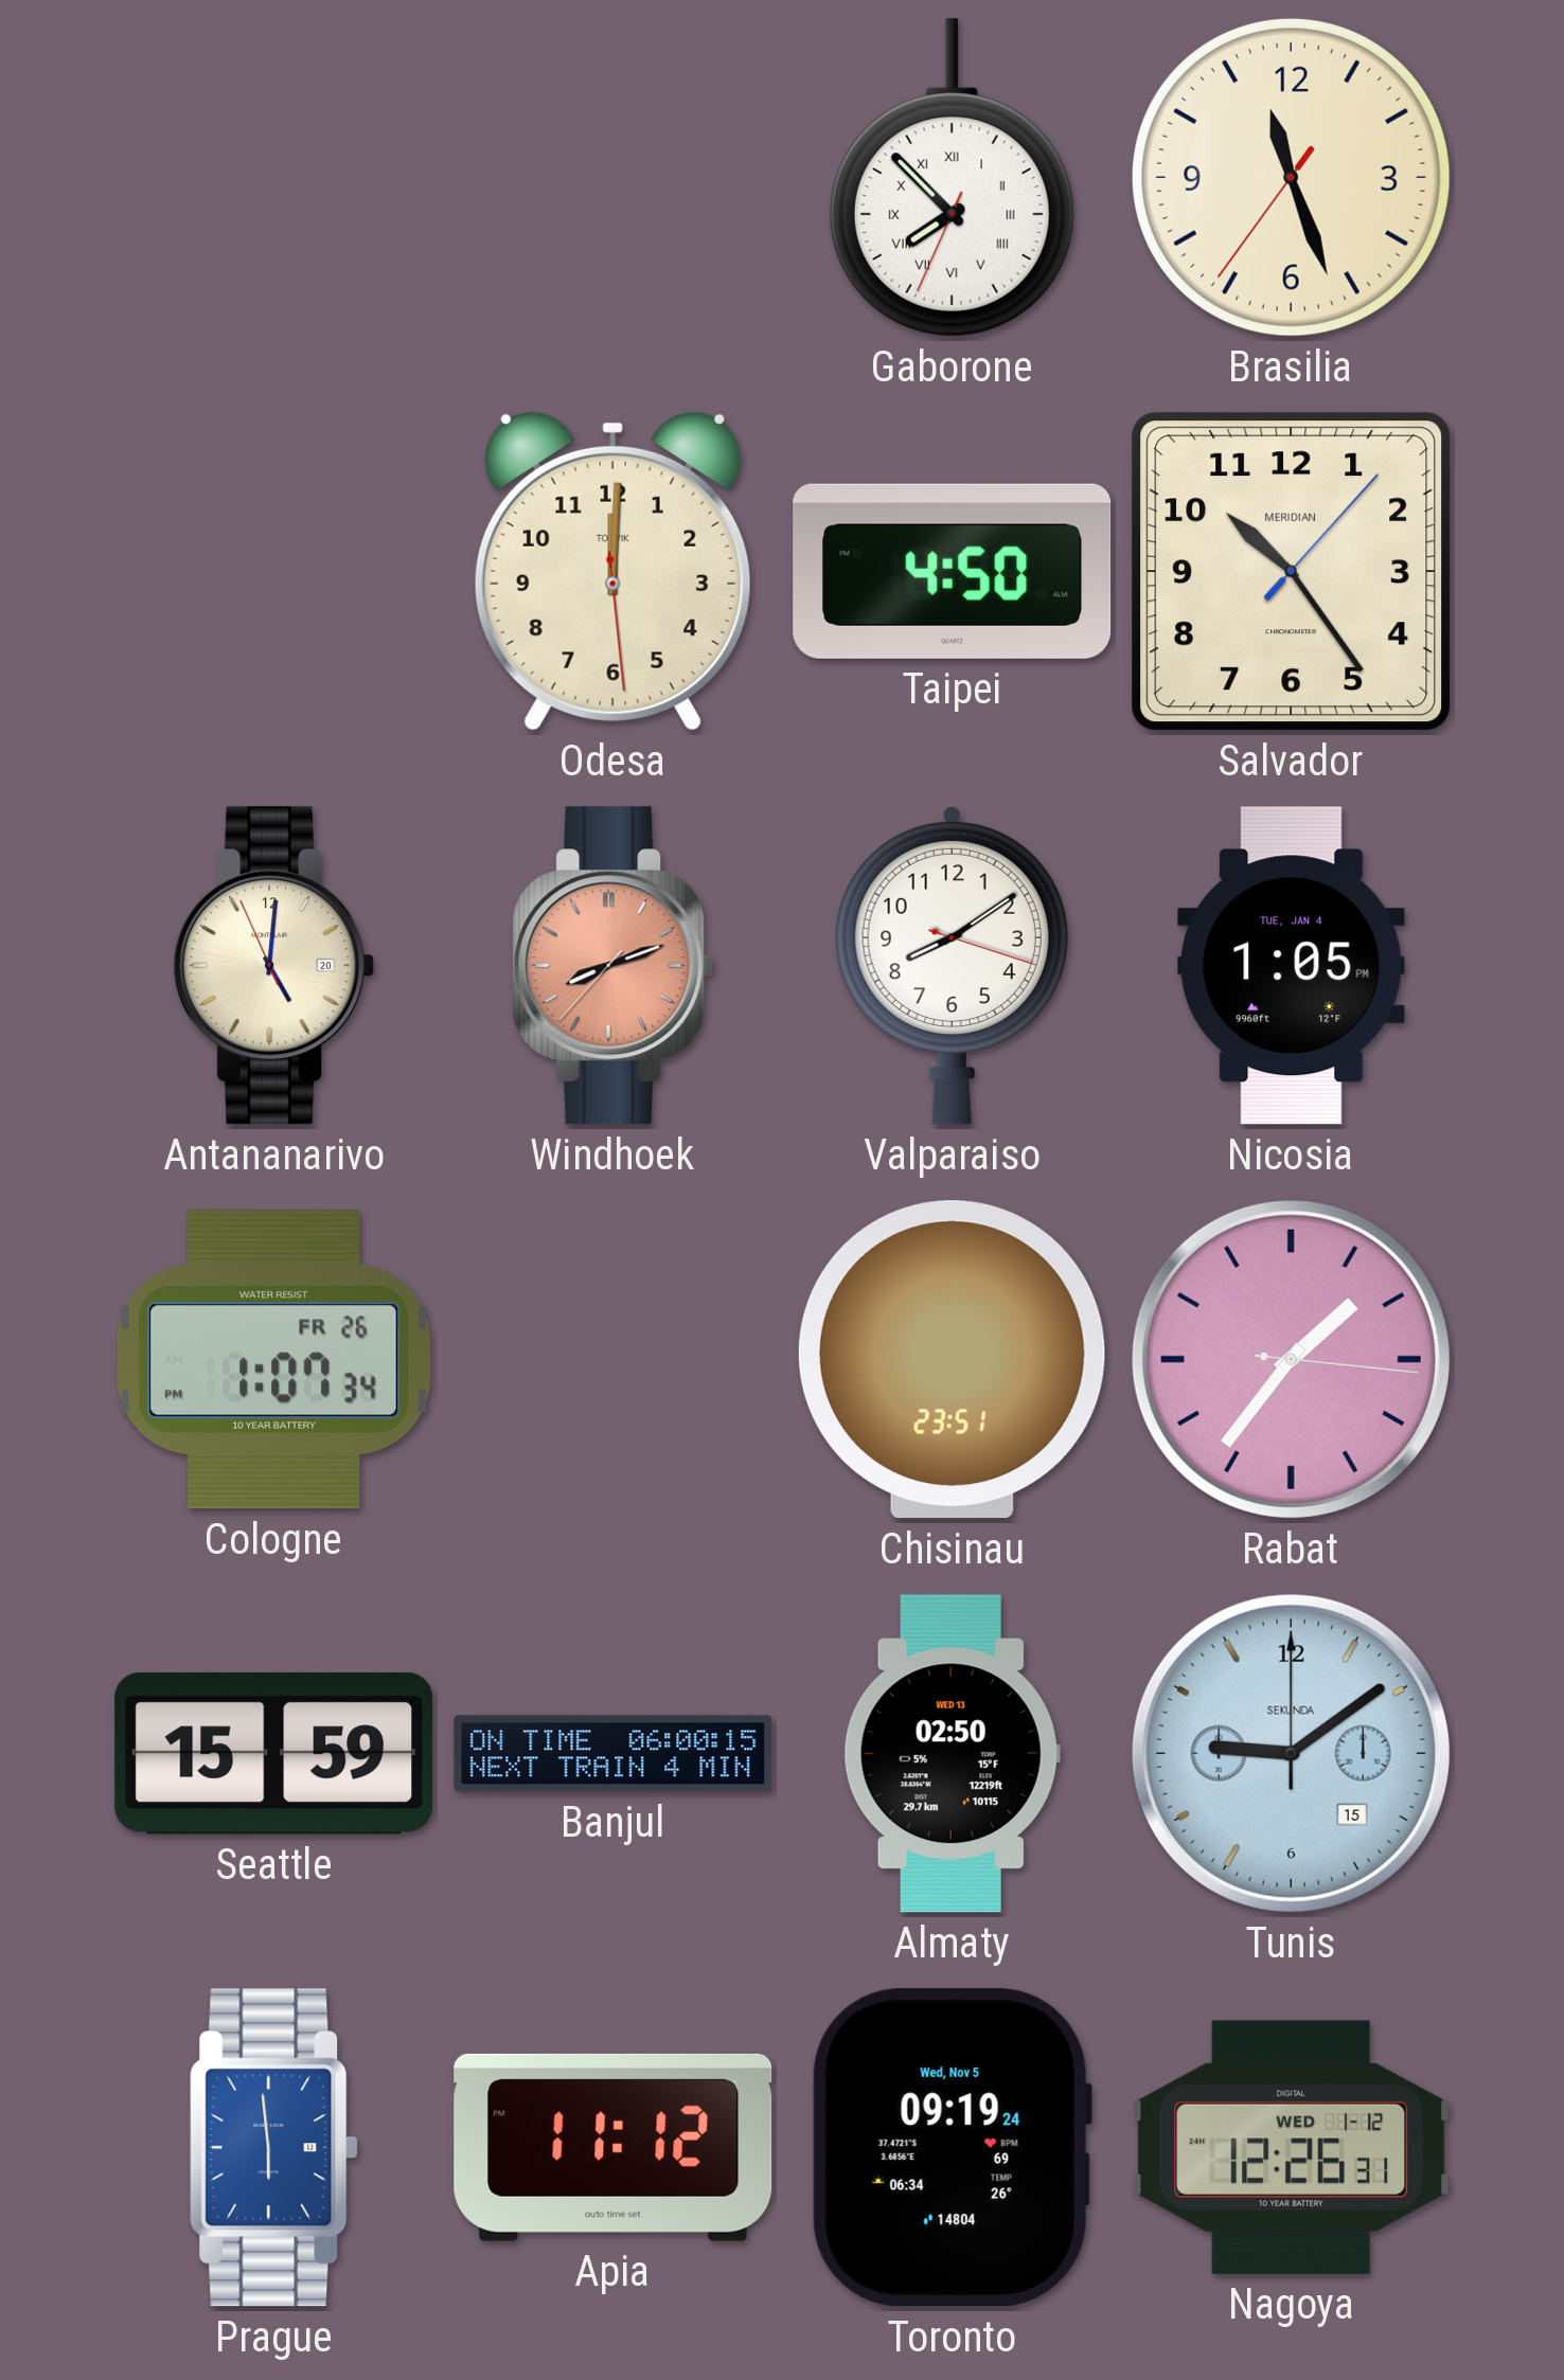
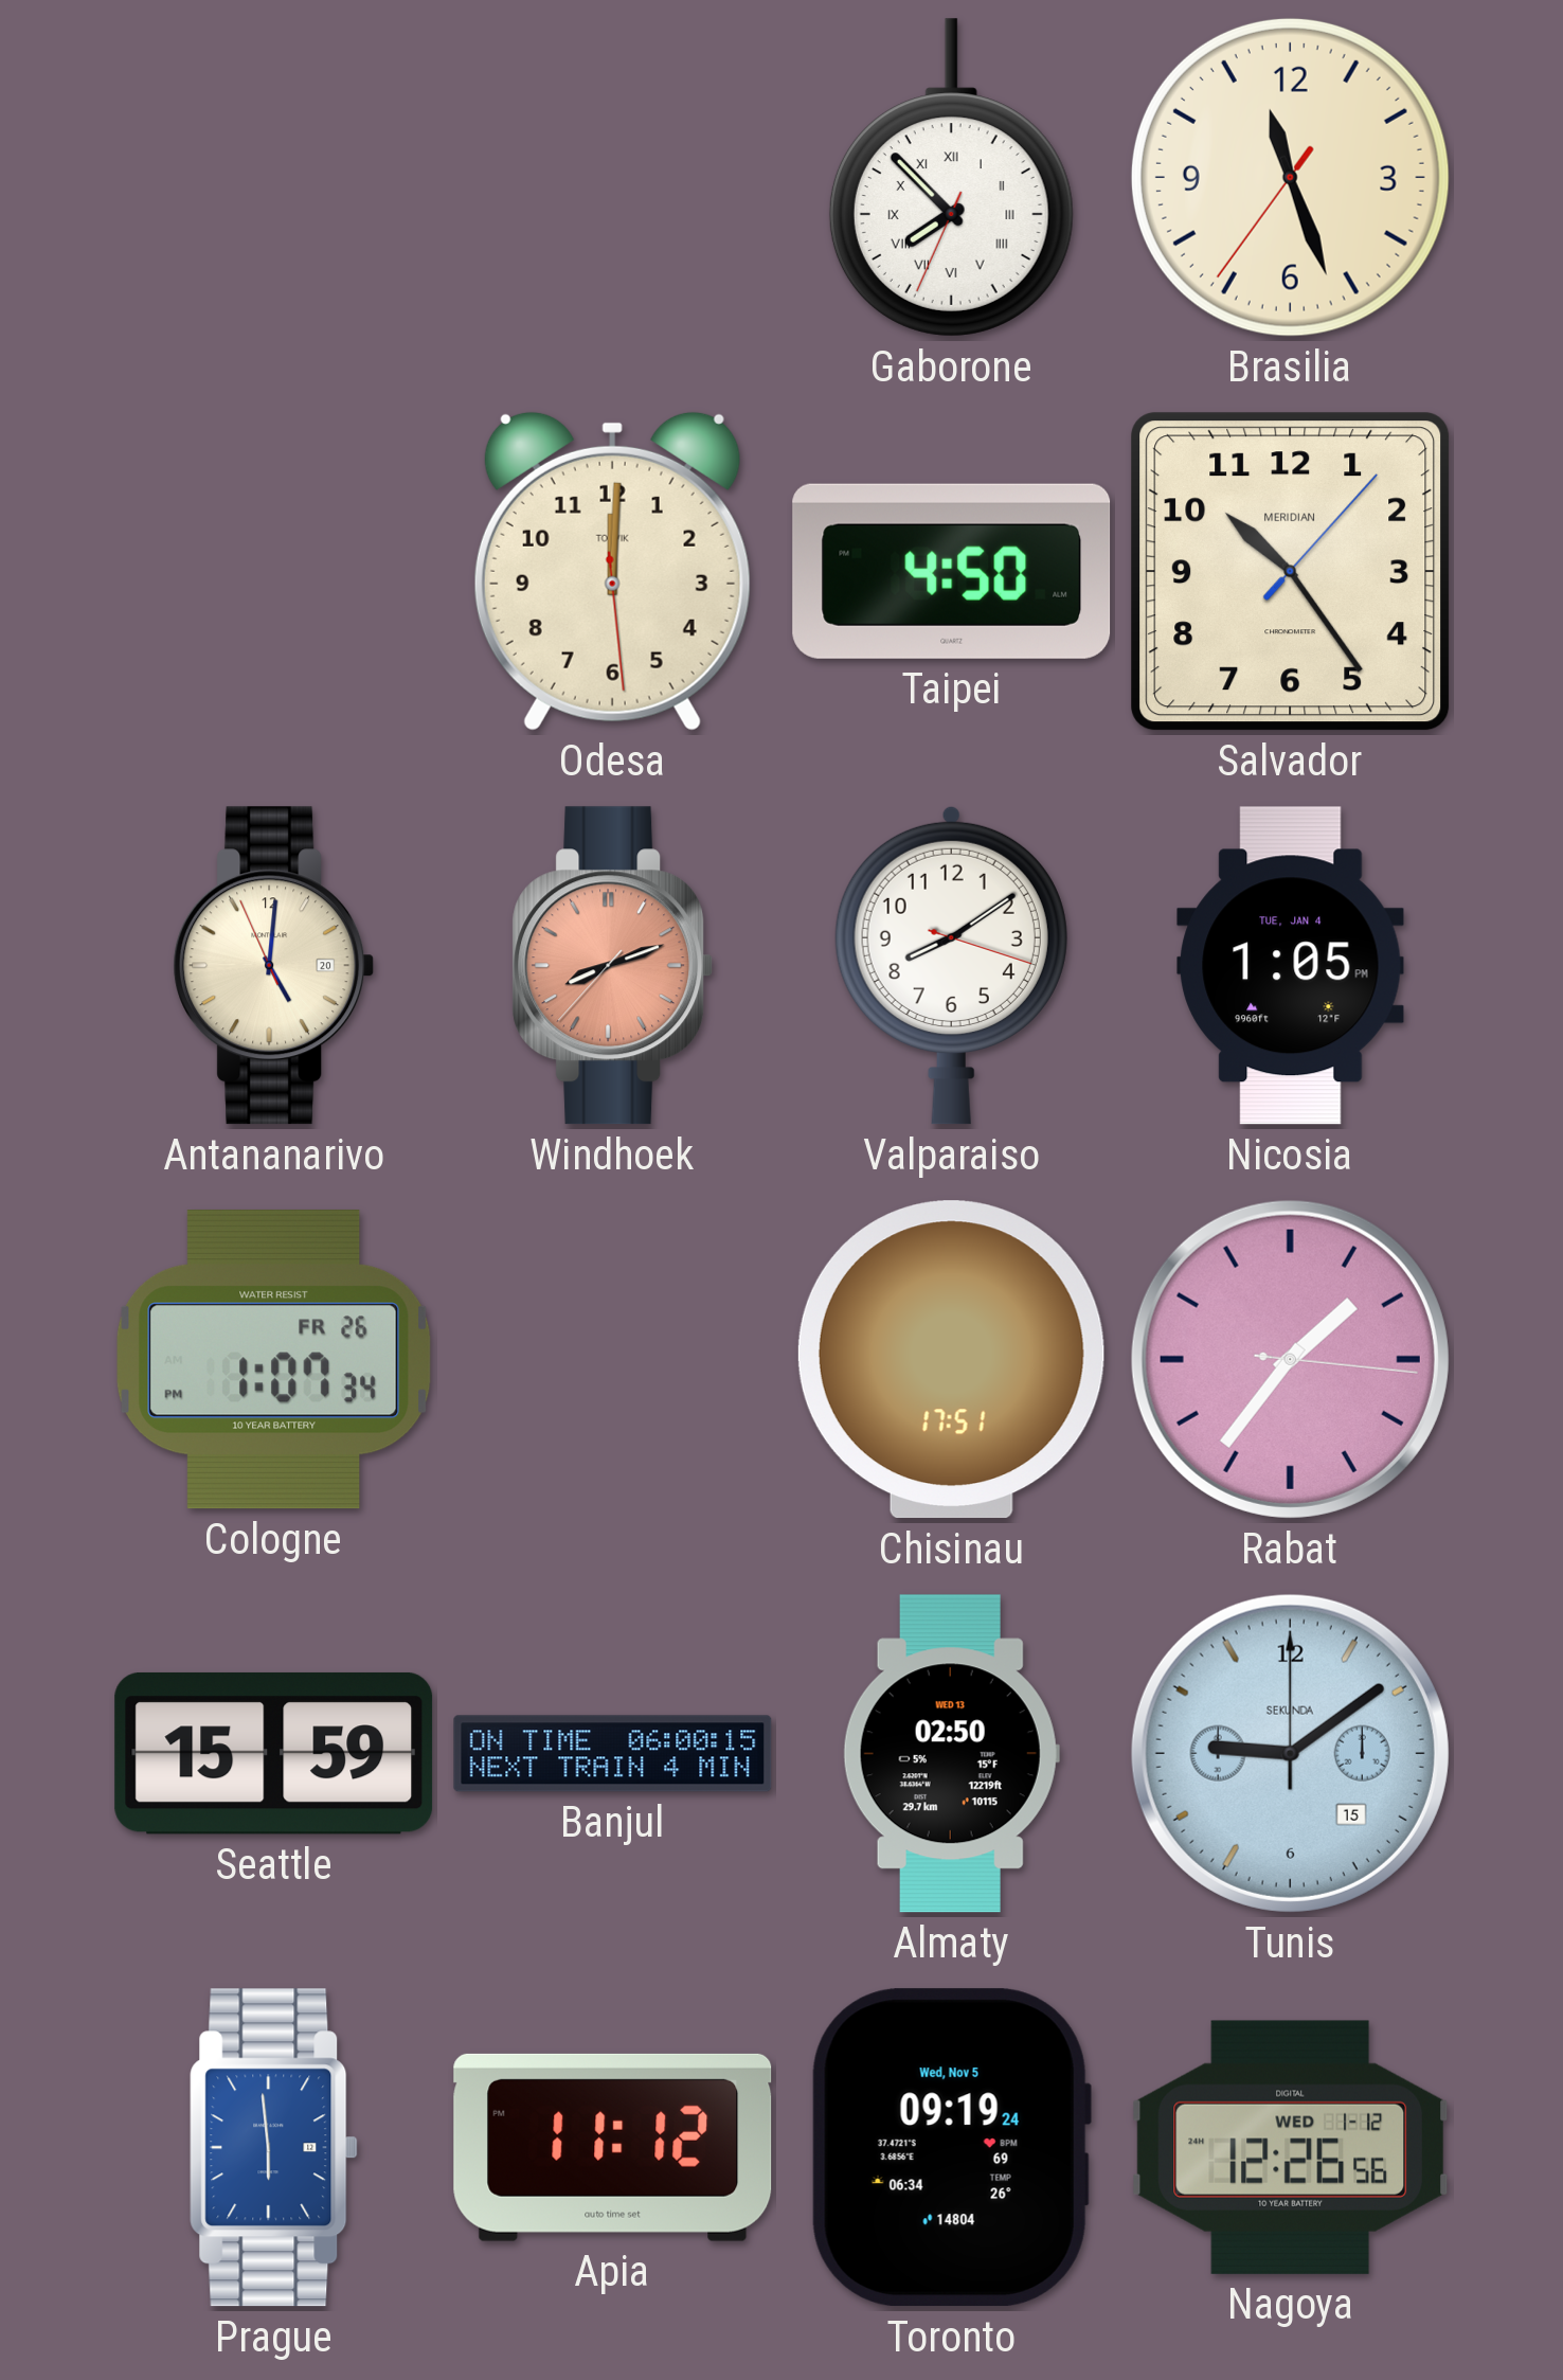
Chisinau: 23:51 -> 17:51 (951, 1360)
Nagoya: 12:26:31 -> 12:26:56 (1291, 2147)
